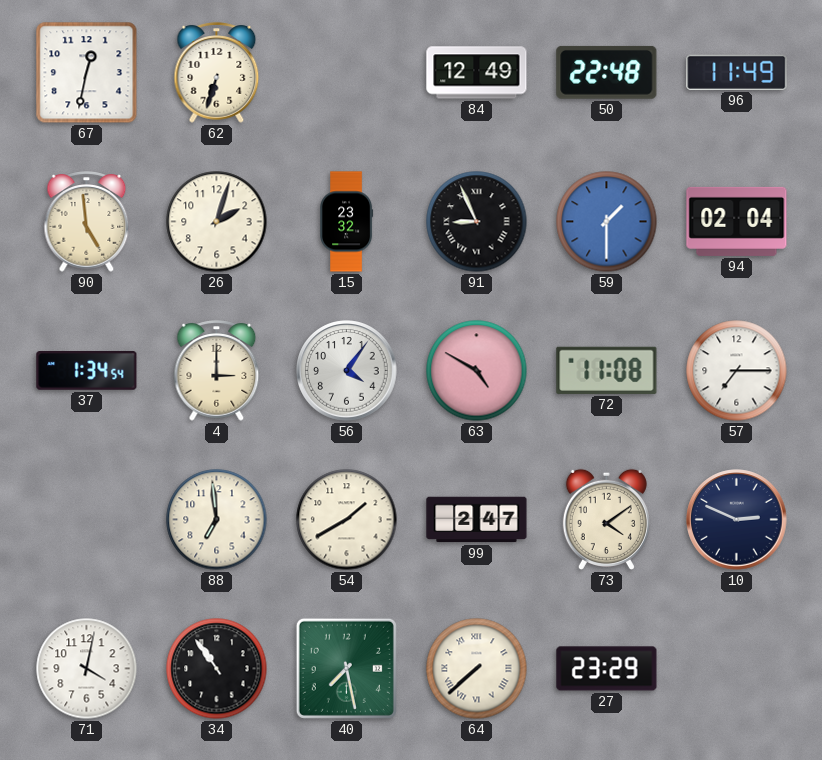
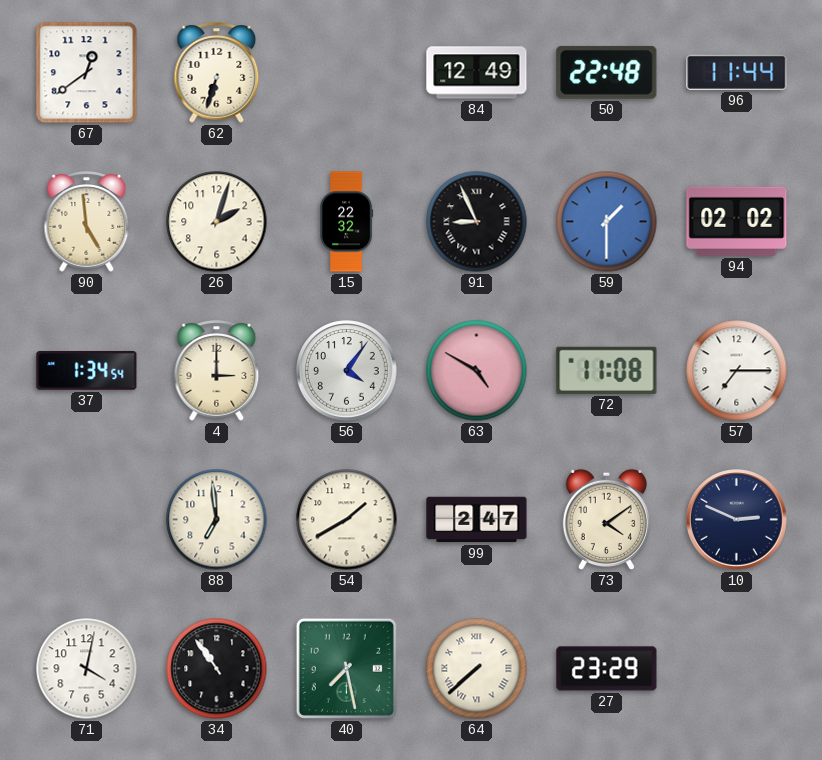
67: 12:32 -> 12:39 (87, 73)
96: 11:49 -> 11:44 (737, 72)
15: 23:32 -> 22:32 (347, 222)
94: 02:04 -> 02:02 (737, 221)
